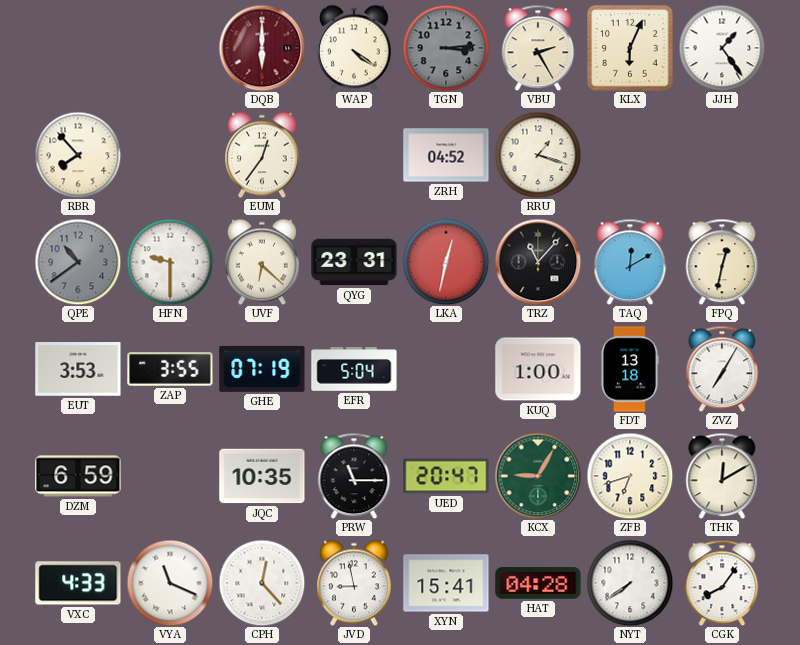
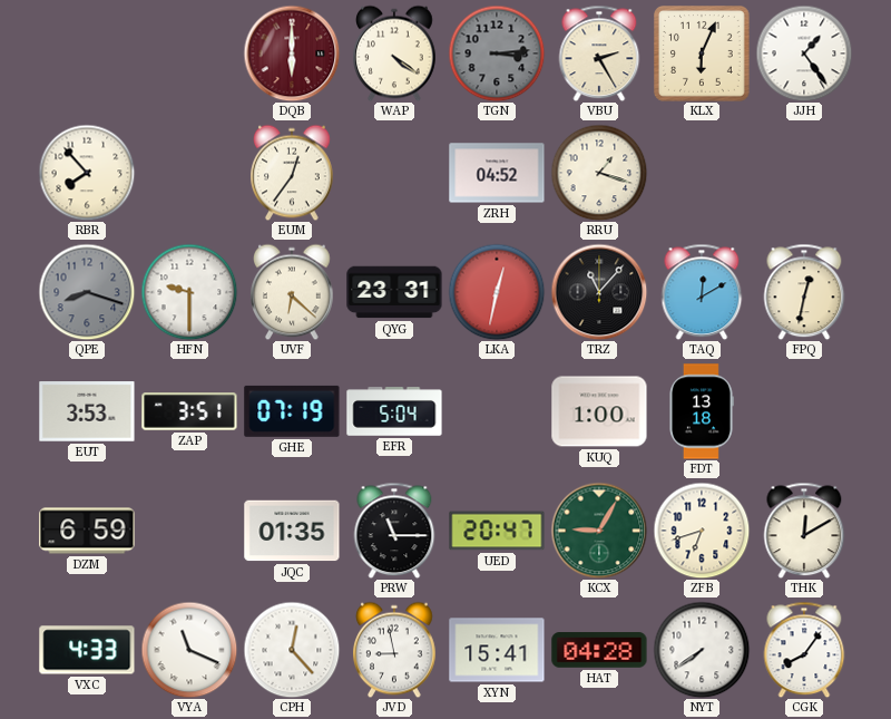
QPE: 10:39 -> 8:18 (87, 292)
ZAP: 3:55 -> 3:51 (189, 411)
ZVZ: 7:05 -> none (722, 369)
JQC: 10:35 -> 01:35 (292, 531)
